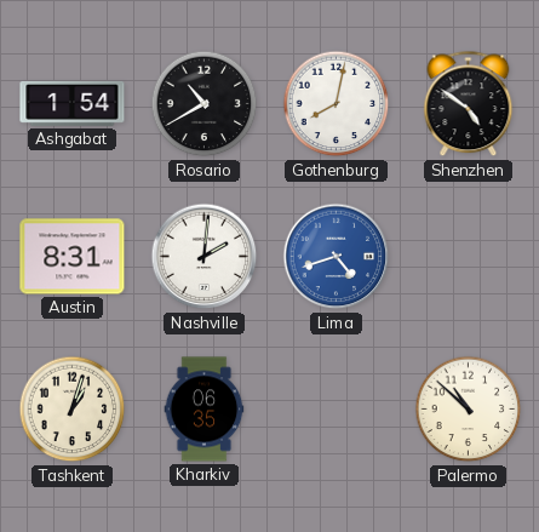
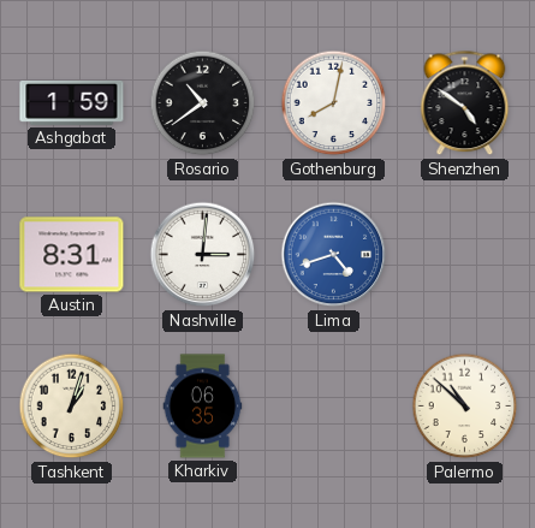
Ashgabat: 1:54 -> 1:59 (72, 102)
Rosario: 10:40 -> 10:39 (203, 103)
Nashville: 2:01 -> 3:01 (203, 255)
